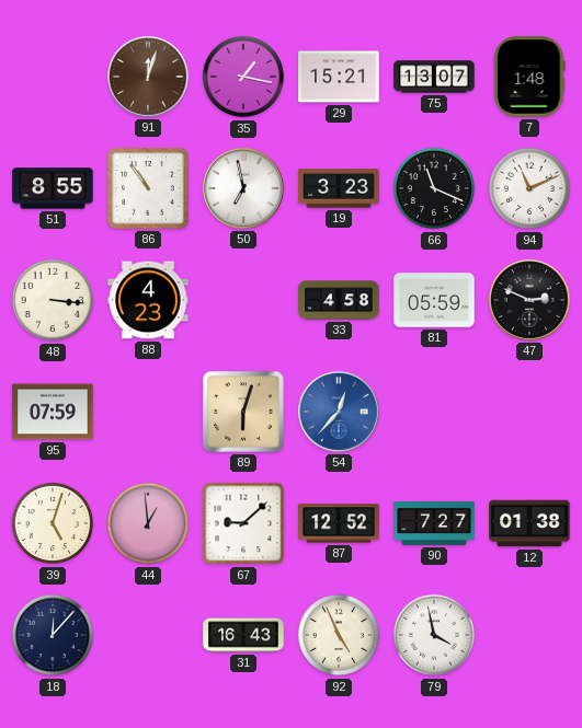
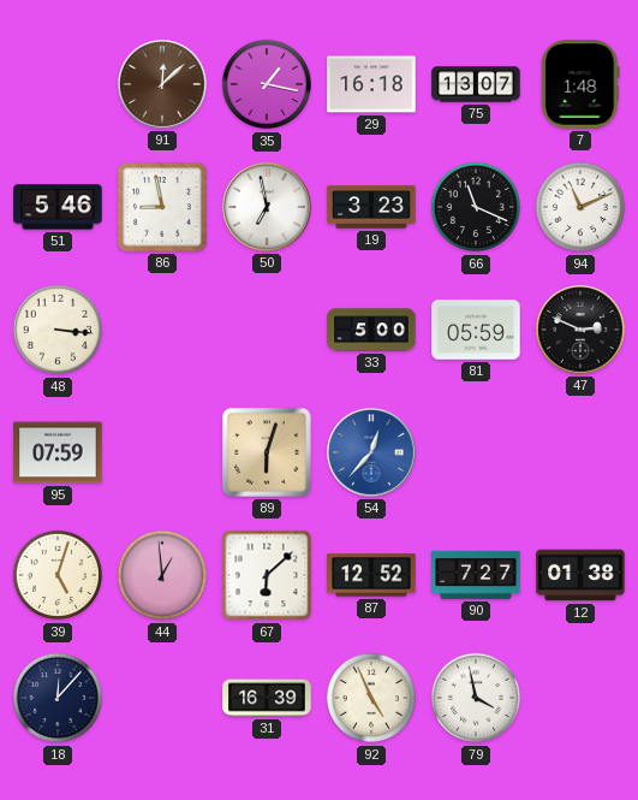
91: 12:03 -> 12:08 (163, 85)
29: 15:21 -> 16:18 (371, 84)
51: 8:55 -> 5:46 (58, 207)
86: 10:54 -> 8:58 (162, 207)
88: 4:23 -> none (148, 300)
33: 4:58 -> 5:00 (371, 330)
67: 9:08 -> 6:08 (267, 575)
31: 16:43 -> 16:39 (267, 698)
